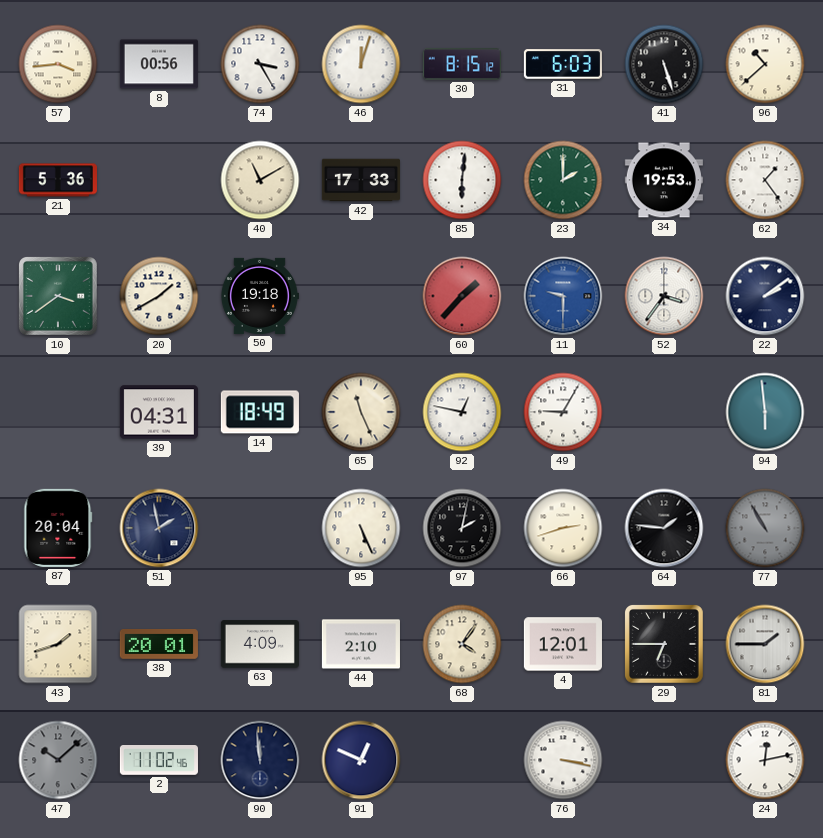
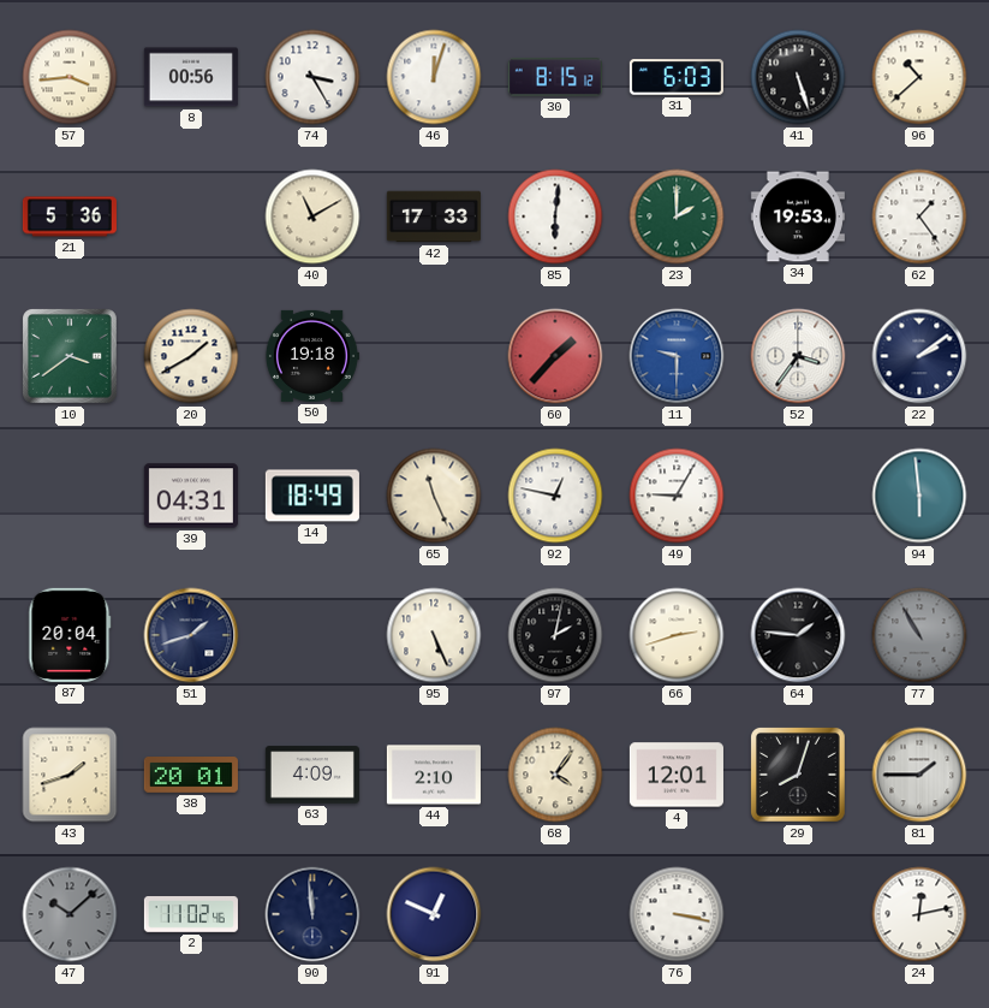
51: 1:58 -> 1:42 (191, 635)
29: 6:45 -> 8:03 (798, 775)
